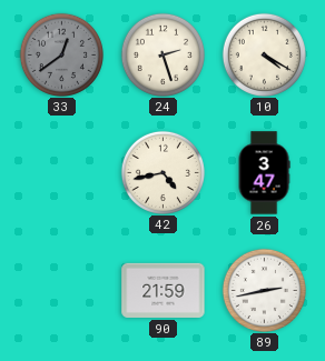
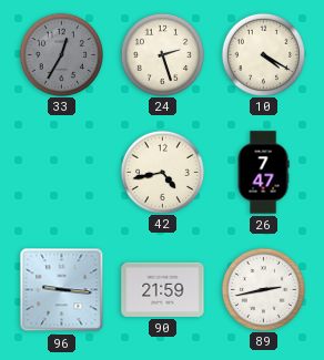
33: 12:39 -> 12:35 (61, 54)
26: 3:47 -> 7:47 (263, 173)
96: none -> 9:16 (62, 290)
